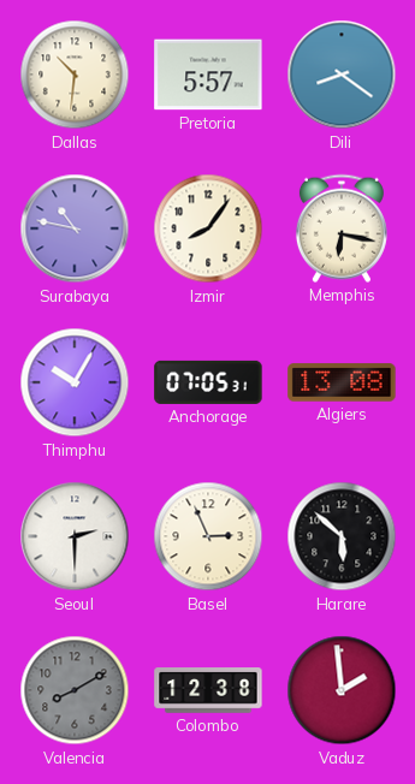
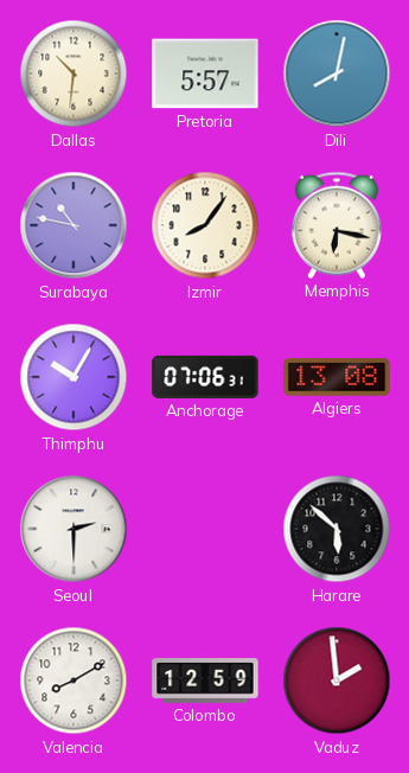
Dili: 8:21 -> 8:02 (337, 74)
Anchorage: 07:05 -> 07:06 (205, 377)
Basel: 2:56 -> none (208, 536)
Valencia dial: grey -> white (74, 681)
Colombo: 12:38 -> 12:59 (205, 681)
